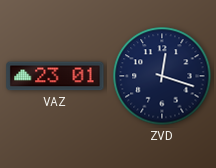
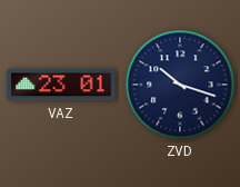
ZVD: 12:18 -> 10:18 (180, 85)
